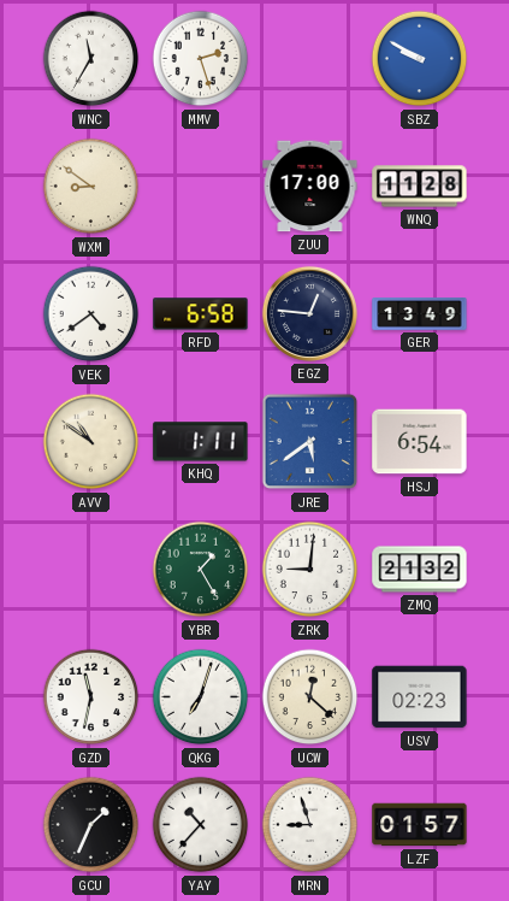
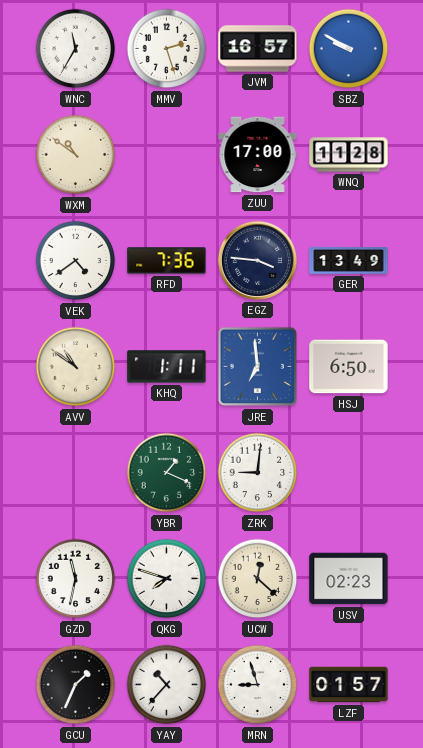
JVM: none -> 16:57 (258, 49)
WXM: 8:51 -> 10:51 (76, 155)
RFD: 6:58 -> 7:36 (167, 261)
EGZ: 12:46 -> 3:46 (257, 260)
JRE: 5:39 -> 6:59 (258, 367)
HSJ: 6:54 -> 6:50 (349, 367)
YBR: 1:25 -> 1:19 (167, 473)
ZMQ: 21:32 -> none (420, 570)
QKG: 7:03 -> 7:48 (167, 579)
